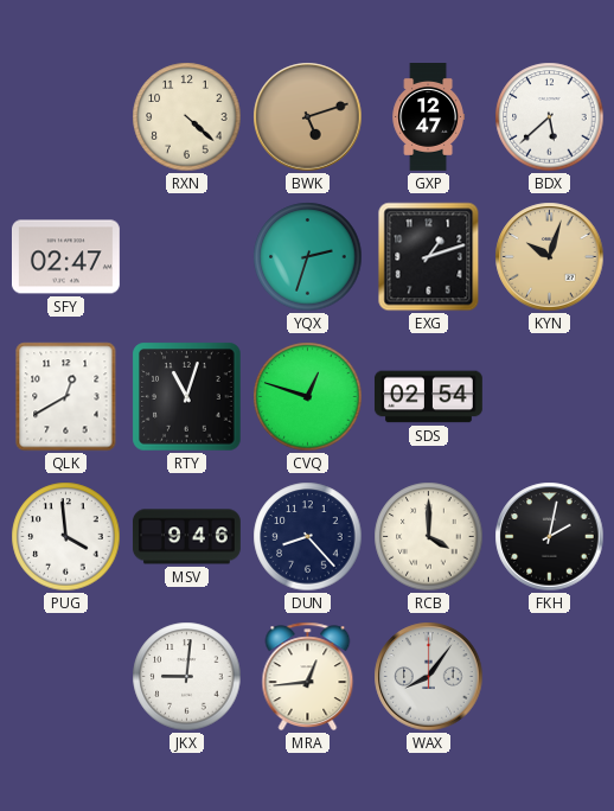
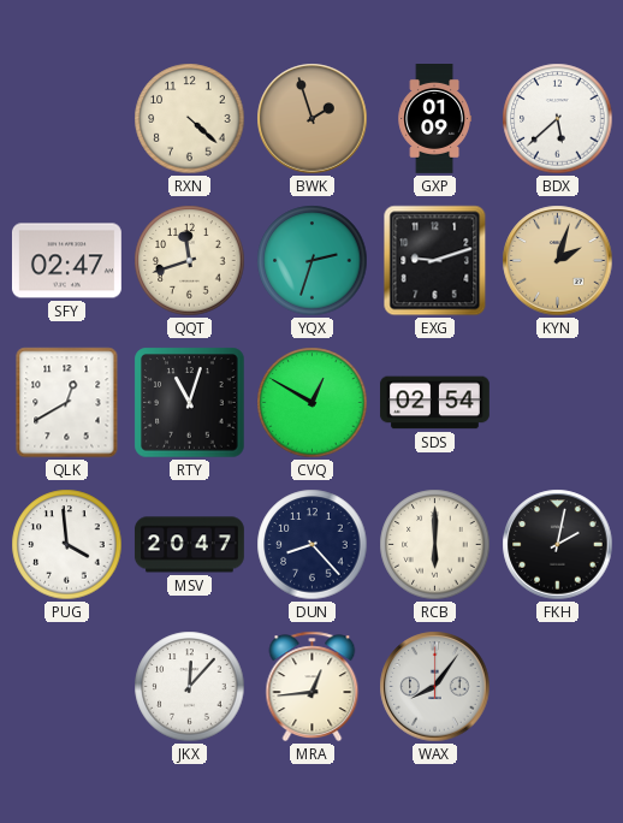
BWK: 5:12 -> 1:57 (313, 119)
GXP: 12:47 -> 01:09 (434, 119)
QQT: none -> 11:42 (190, 261)
EXG: 1:12 -> 9:12 (435, 261)
KYN: 10:03 -> 2:03 (558, 261)
CVQ: 12:48 -> 12:50 (313, 403)
MSV: 9:46 -> 20:47 (189, 545)
RCB: 4:00 -> 6:00 (435, 545)
JKX: 9:01 -> 12:07 (190, 687)
